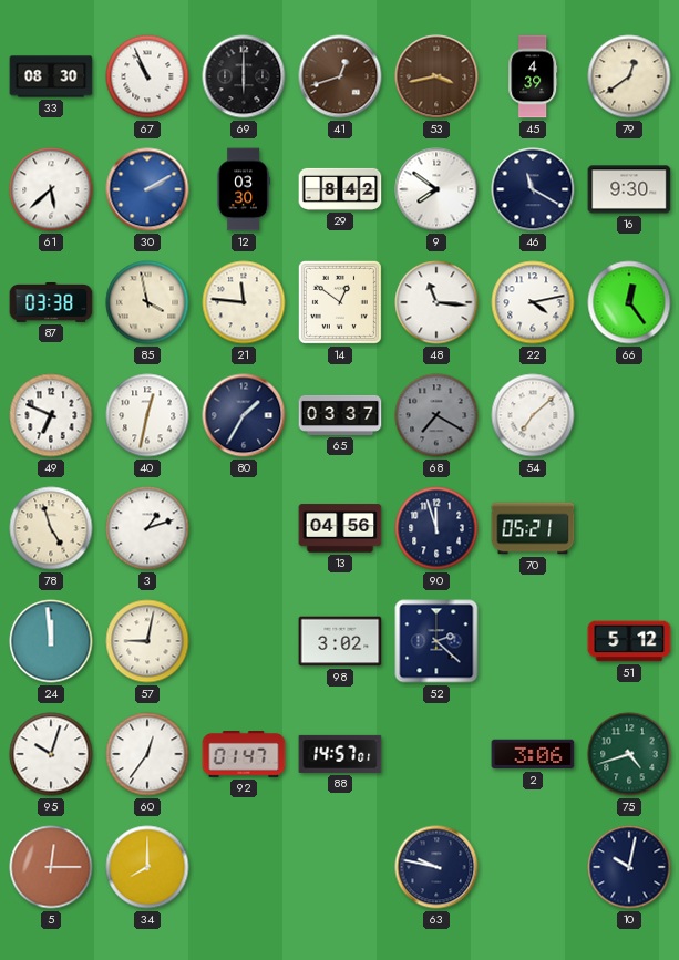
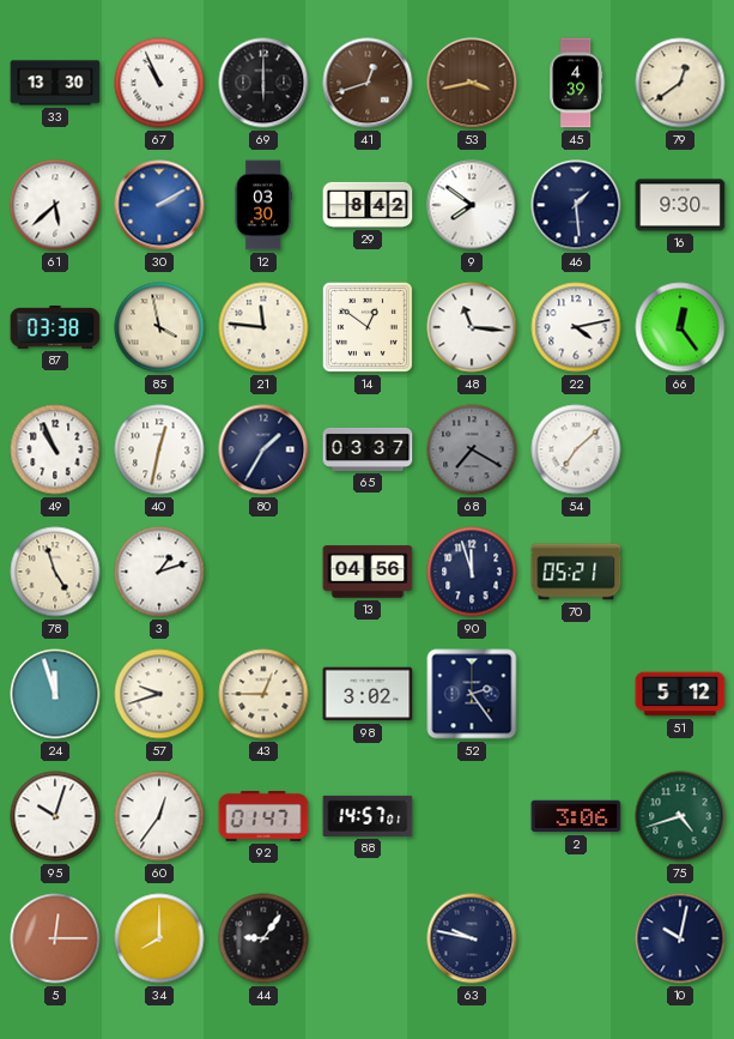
33: 08:30 -> 13:30 (55, 83)
46: 11:20 -> 1:29 (576, 205)
49: 6:49 -> 10:56 (55, 449)
24: 11:59 -> 11:57 (55, 694)
57: 9:02 -> 9:42 (159, 694)
43: none -> 12:45 (263, 694)
52: 2:22 -> 2:24 (472, 694)
44: none -> 9:06 (263, 938)
